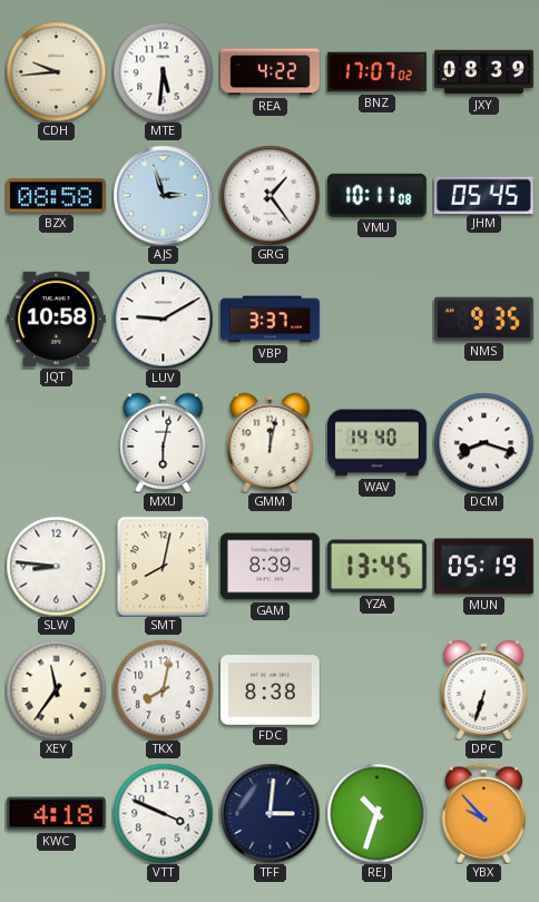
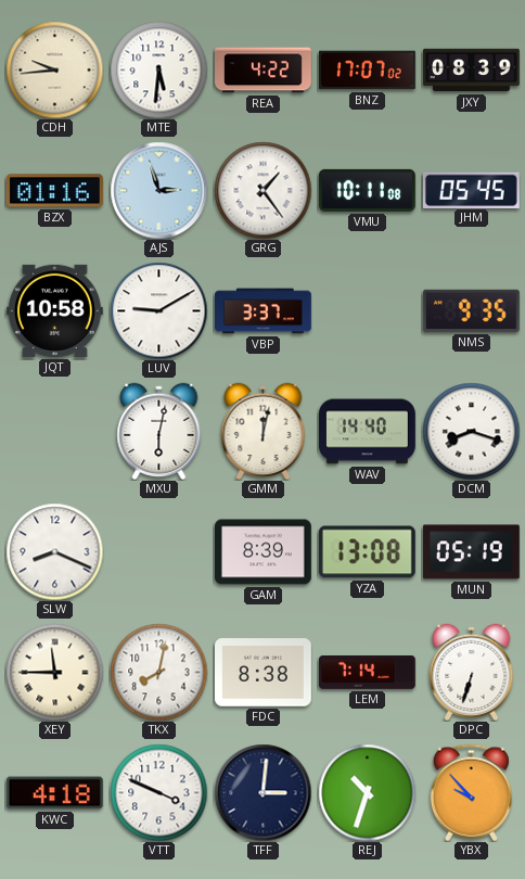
BZX: 08:58 -> 01:16 (54, 191)
SLW: 8:46 -> 8:19 (54, 551)
SMT: 8:02 -> none (164, 566)
YZA: 13:45 -> 13:08 (367, 552)
XEY: 11:36 -> 11:45 (54, 672)
LEM: none -> 7:14 (368, 673)
